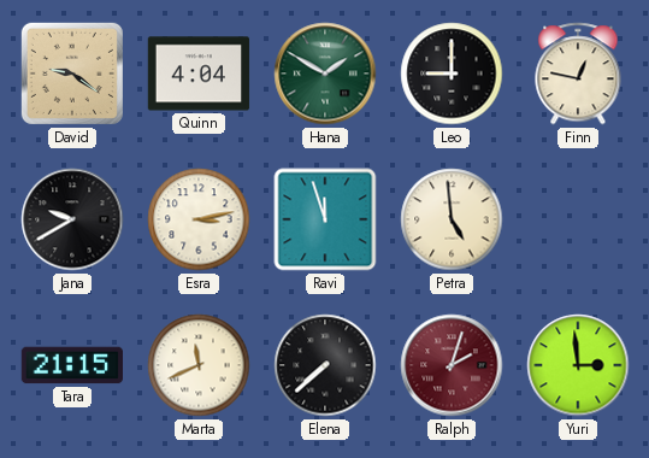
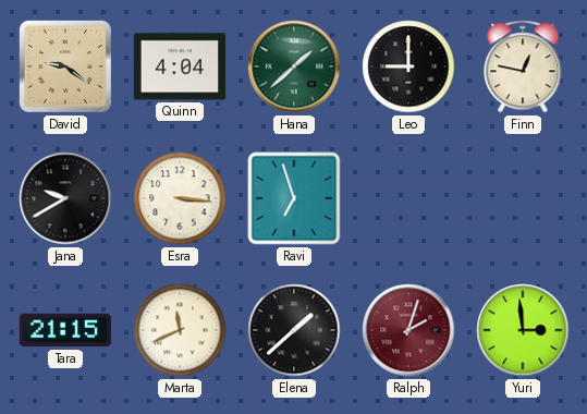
Hana: 1:50 -> 1:38 (294, 66)
Esra: 3:13 -> 3:16 (180, 198)
Ravi: 11:57 -> 6:57 (294, 198)
Petra: 4:59 -> none (452, 219)
Elena: 7:38 -> 1:38 (294, 330)
